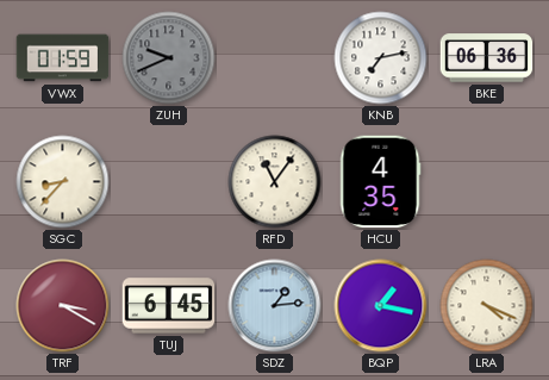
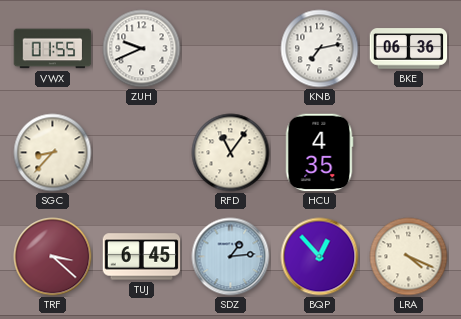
VWX: 01:59 -> 01:55 (53, 49)
ZUH dial: grey -> white (142, 49)
TRF: 3:20 -> 3:22 (53, 257)
BQP: 1:17 -> 12:53 (320, 257)
